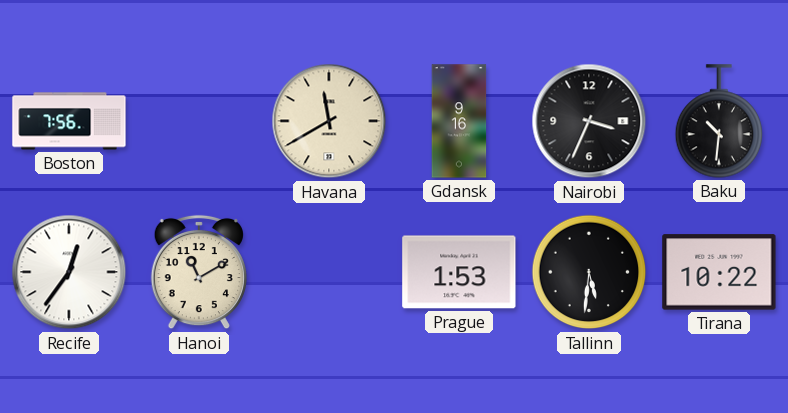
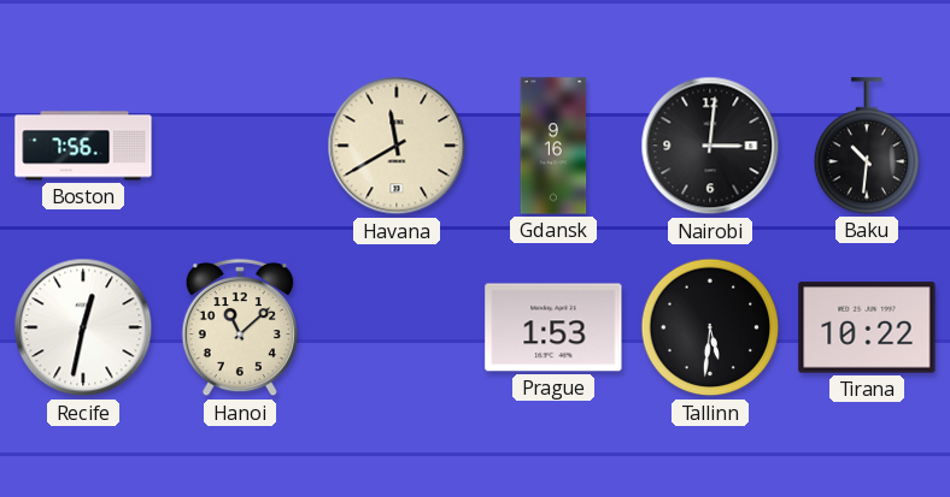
Nairobi: 3:34 -> 3:01 (710, 146)
Recife: 12:36 -> 12:32 (83, 327)
Hanoi: 11:10 -> 11:08 (240, 327)
